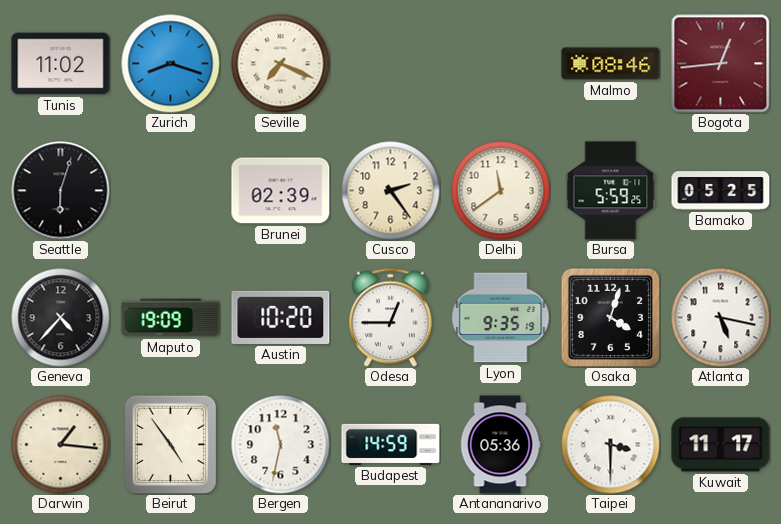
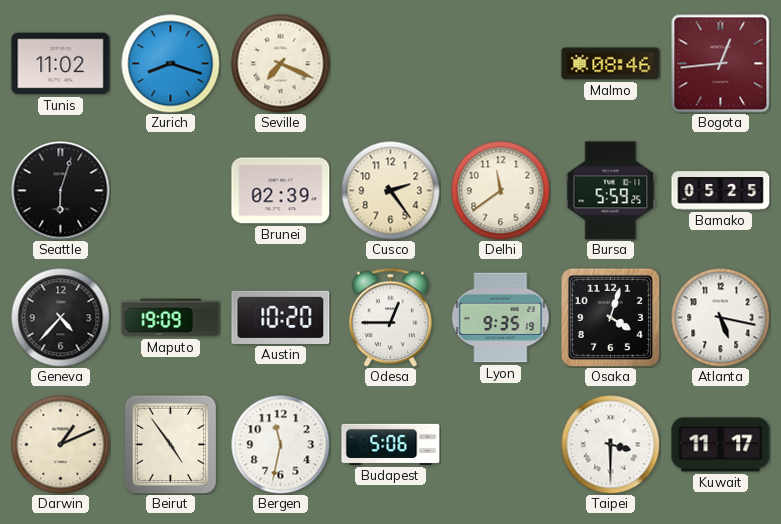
Darwin: 1:16 -> 1:11 (61, 445)
Budapest: 14:59 -> 5:06 (391, 444)
Antananarivo: 05:36 -> none (500, 445)
